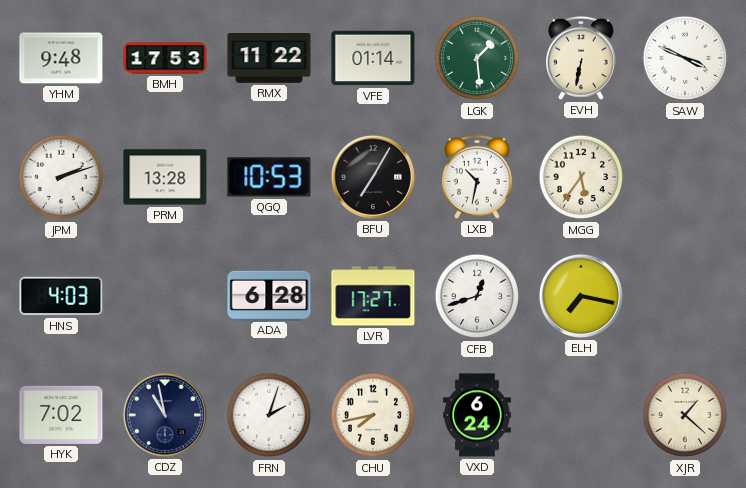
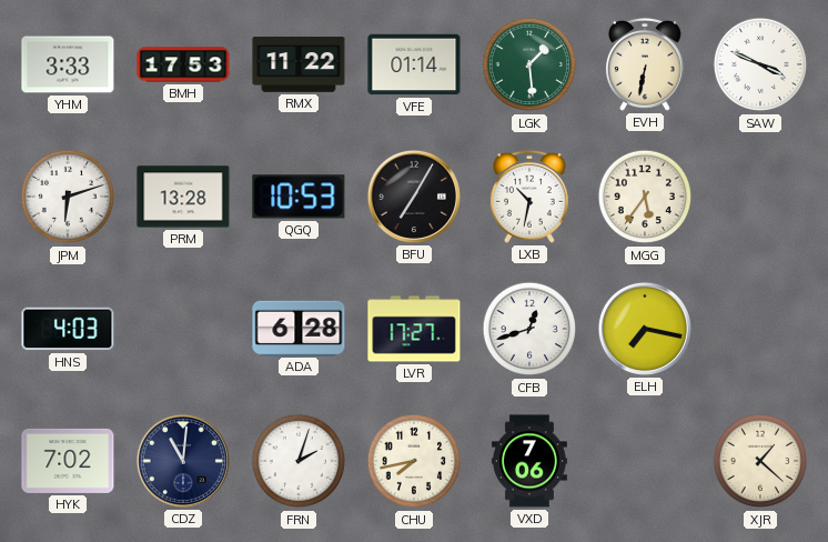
YHM: 9:48 -> 3:33 (68, 64)
JPM: 2:12 -> 6:12 (68, 197)
CDZ: 10:58 -> 11:01 (183, 461)
VXD: 6:24 -> 7:06 (529, 461)
